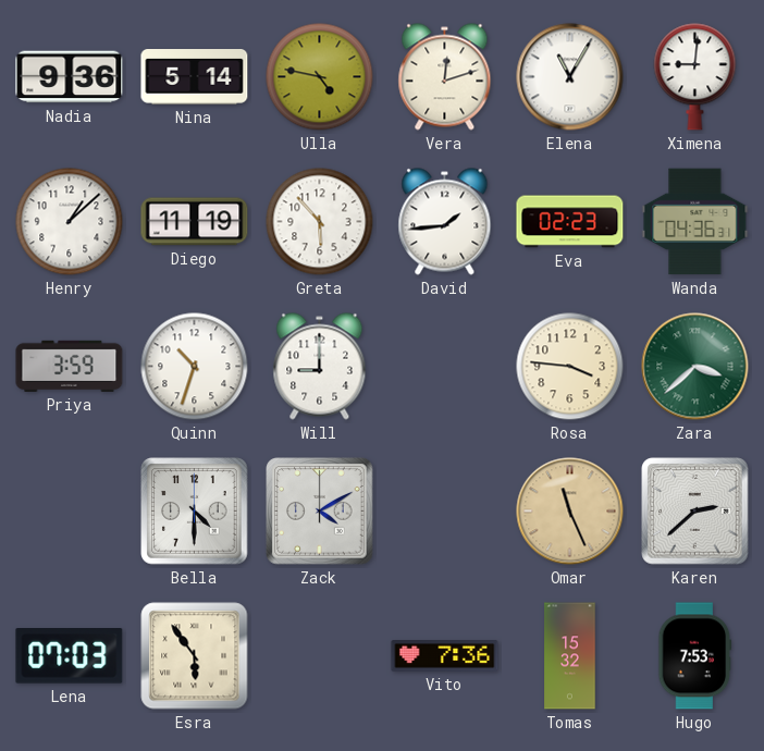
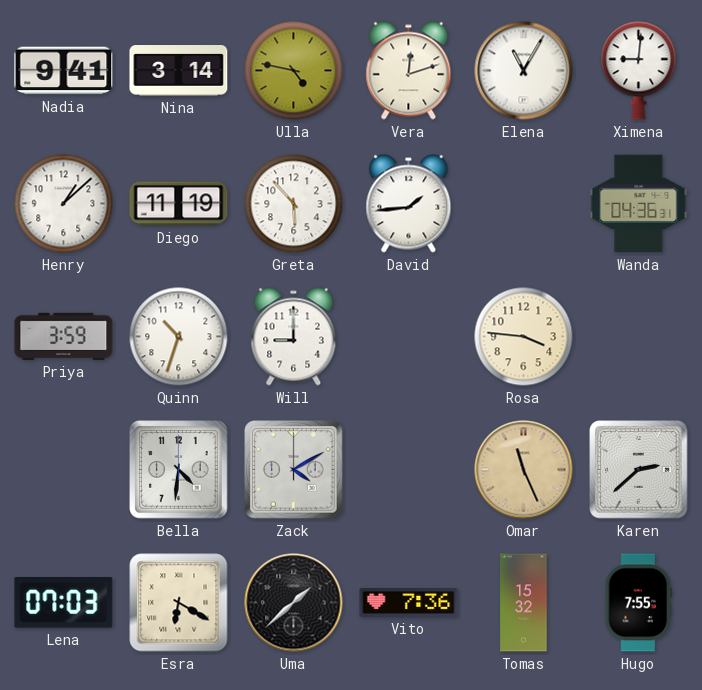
Nadia: 9:36 -> 9:41 (64, 71)
Nina: 5:14 -> 3:14 (179, 71)
Eva: 02:23 -> none (570, 222)
Zara: 3:38 -> none (695, 367)
Bella: 4:30 -> 4:31 (179, 470)
Esra: 5:54 -> 6:20 (179, 603)
Uma: none -> 1:38 (294, 603)
Hugo: 7:53 -> 7:55 (639, 603)
